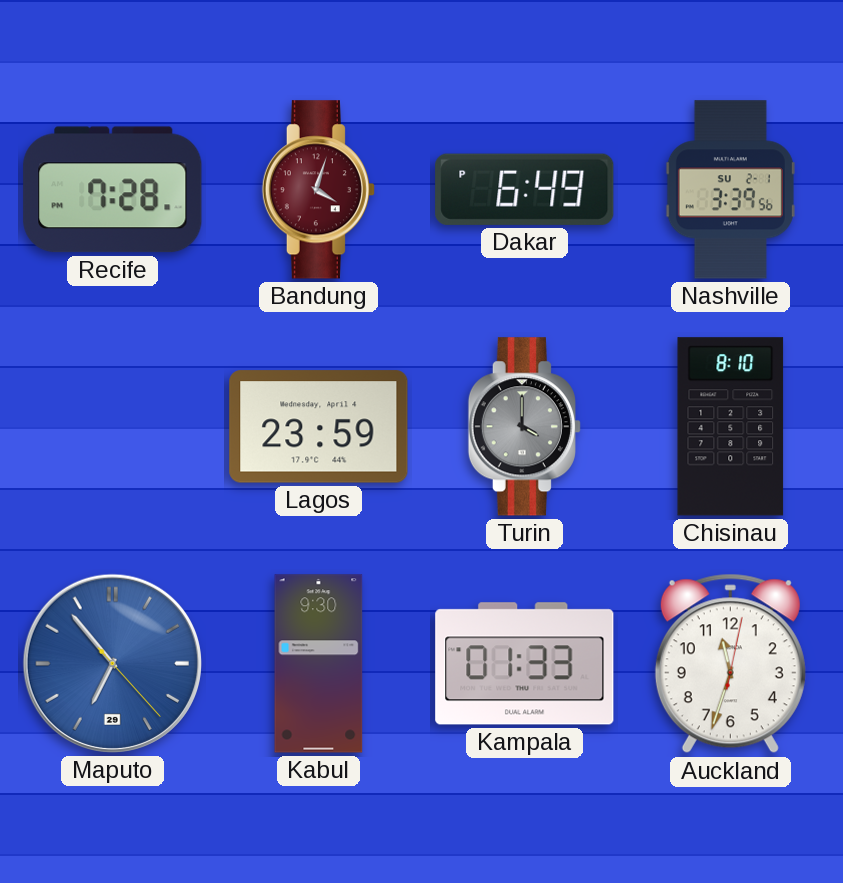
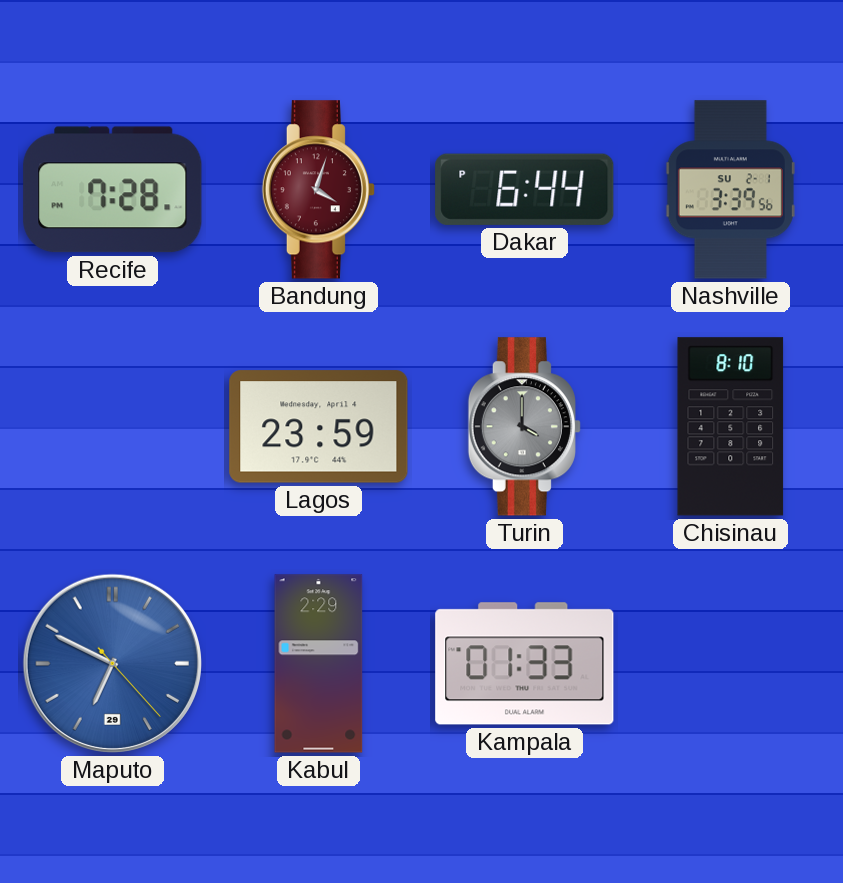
Dakar: 6:49 -> 6:44 (525, 189)
Maputo: 6:53 -> 6:49 (112, 663)
Kabul: 9:30 -> 2:29 (319, 664)
Auckland: 11:33 -> none (730, 664)
